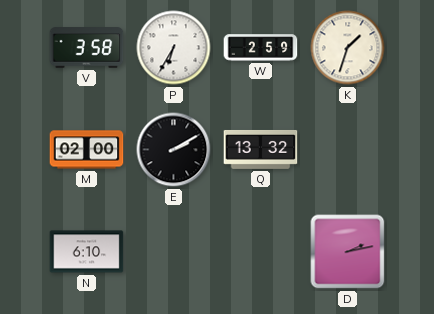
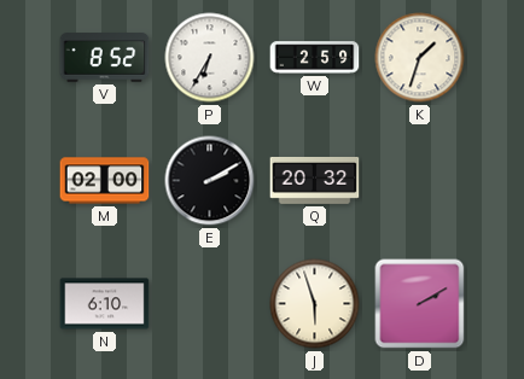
V: 3:58 -> 8:52 (105, 58)
Q: 13:32 -> 20:32 (315, 180)
J: none -> 5:57 (315, 304)
D: 2:13 -> 2:10 (420, 304)
